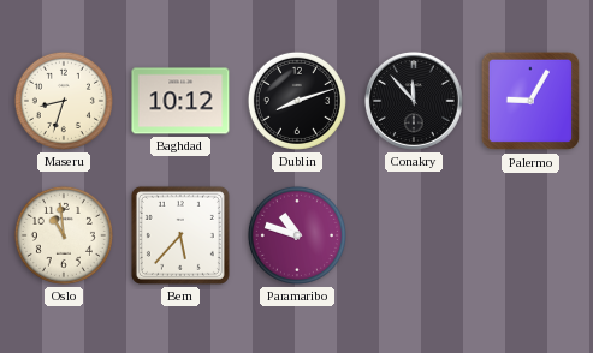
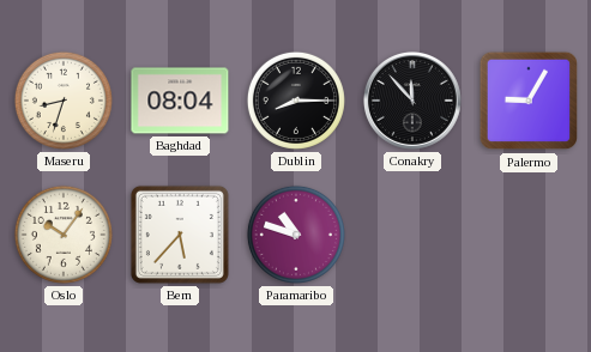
Baghdad: 10:12 -> 08:04 (180, 101)
Dublin: 8:12 -> 8:15 (296, 101)
Oslo: 10:59 -> 10:06 (64, 235)
